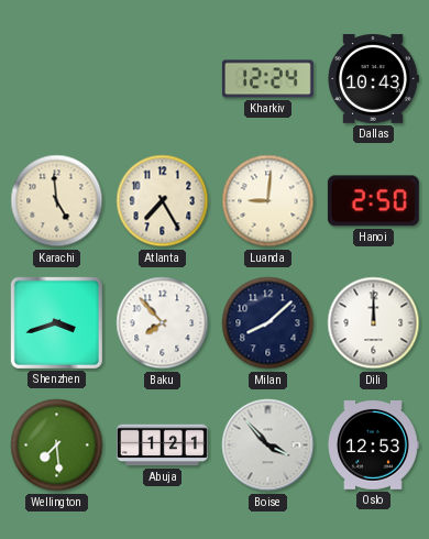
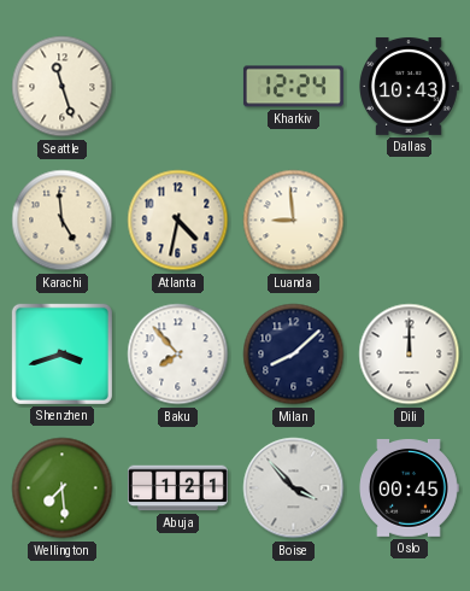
Seattle: none -> 11:27 (63, 87)
Atlanta: 7:25 -> 4:32 (178, 221)
Luanda: 9:01 -> 8:59 (294, 221)
Hanoi: 2:50 -> none (373, 201)
Oslo: 12:53 -> 00:45 (409, 488)
